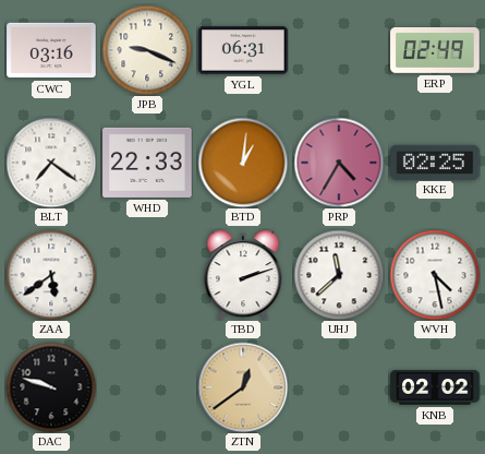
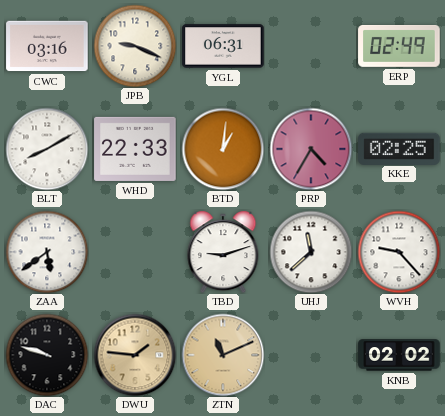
BLT: 7:21 -> 8:10 (47, 149)
TBD: 2:12 -> 9:12 (223, 252)
WVH: 4:28 -> 9:23 (399, 252)
DWU: none -> 1:46 (135, 355)
ZTN: 12:39 -> 11:11 (223, 355)
